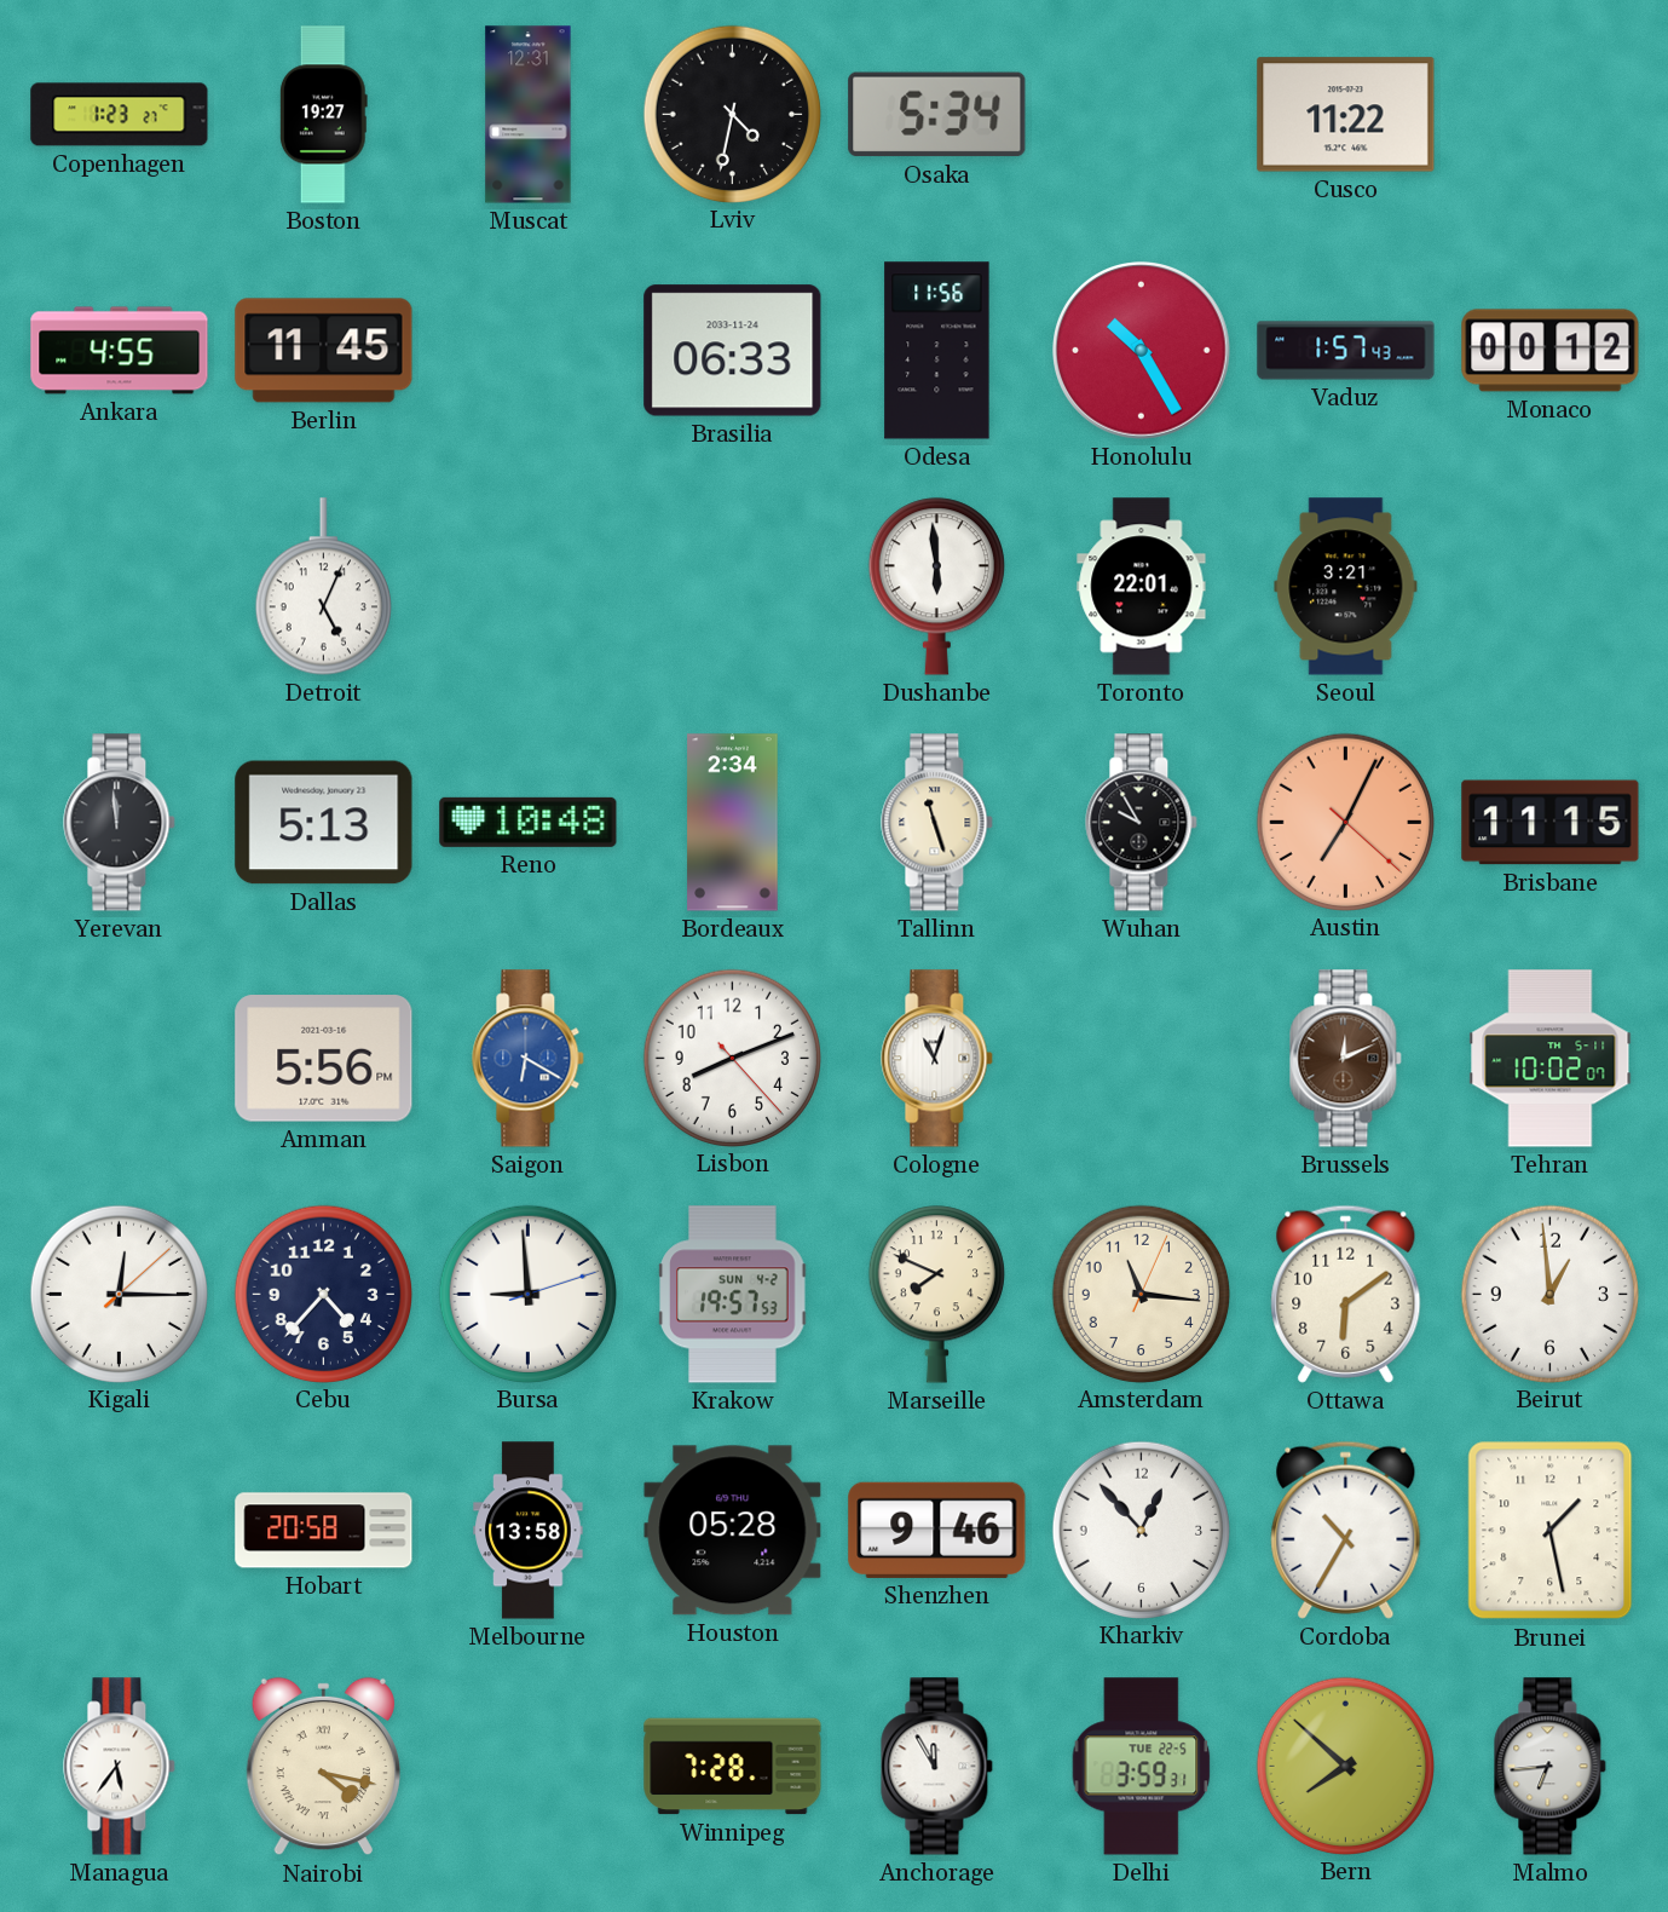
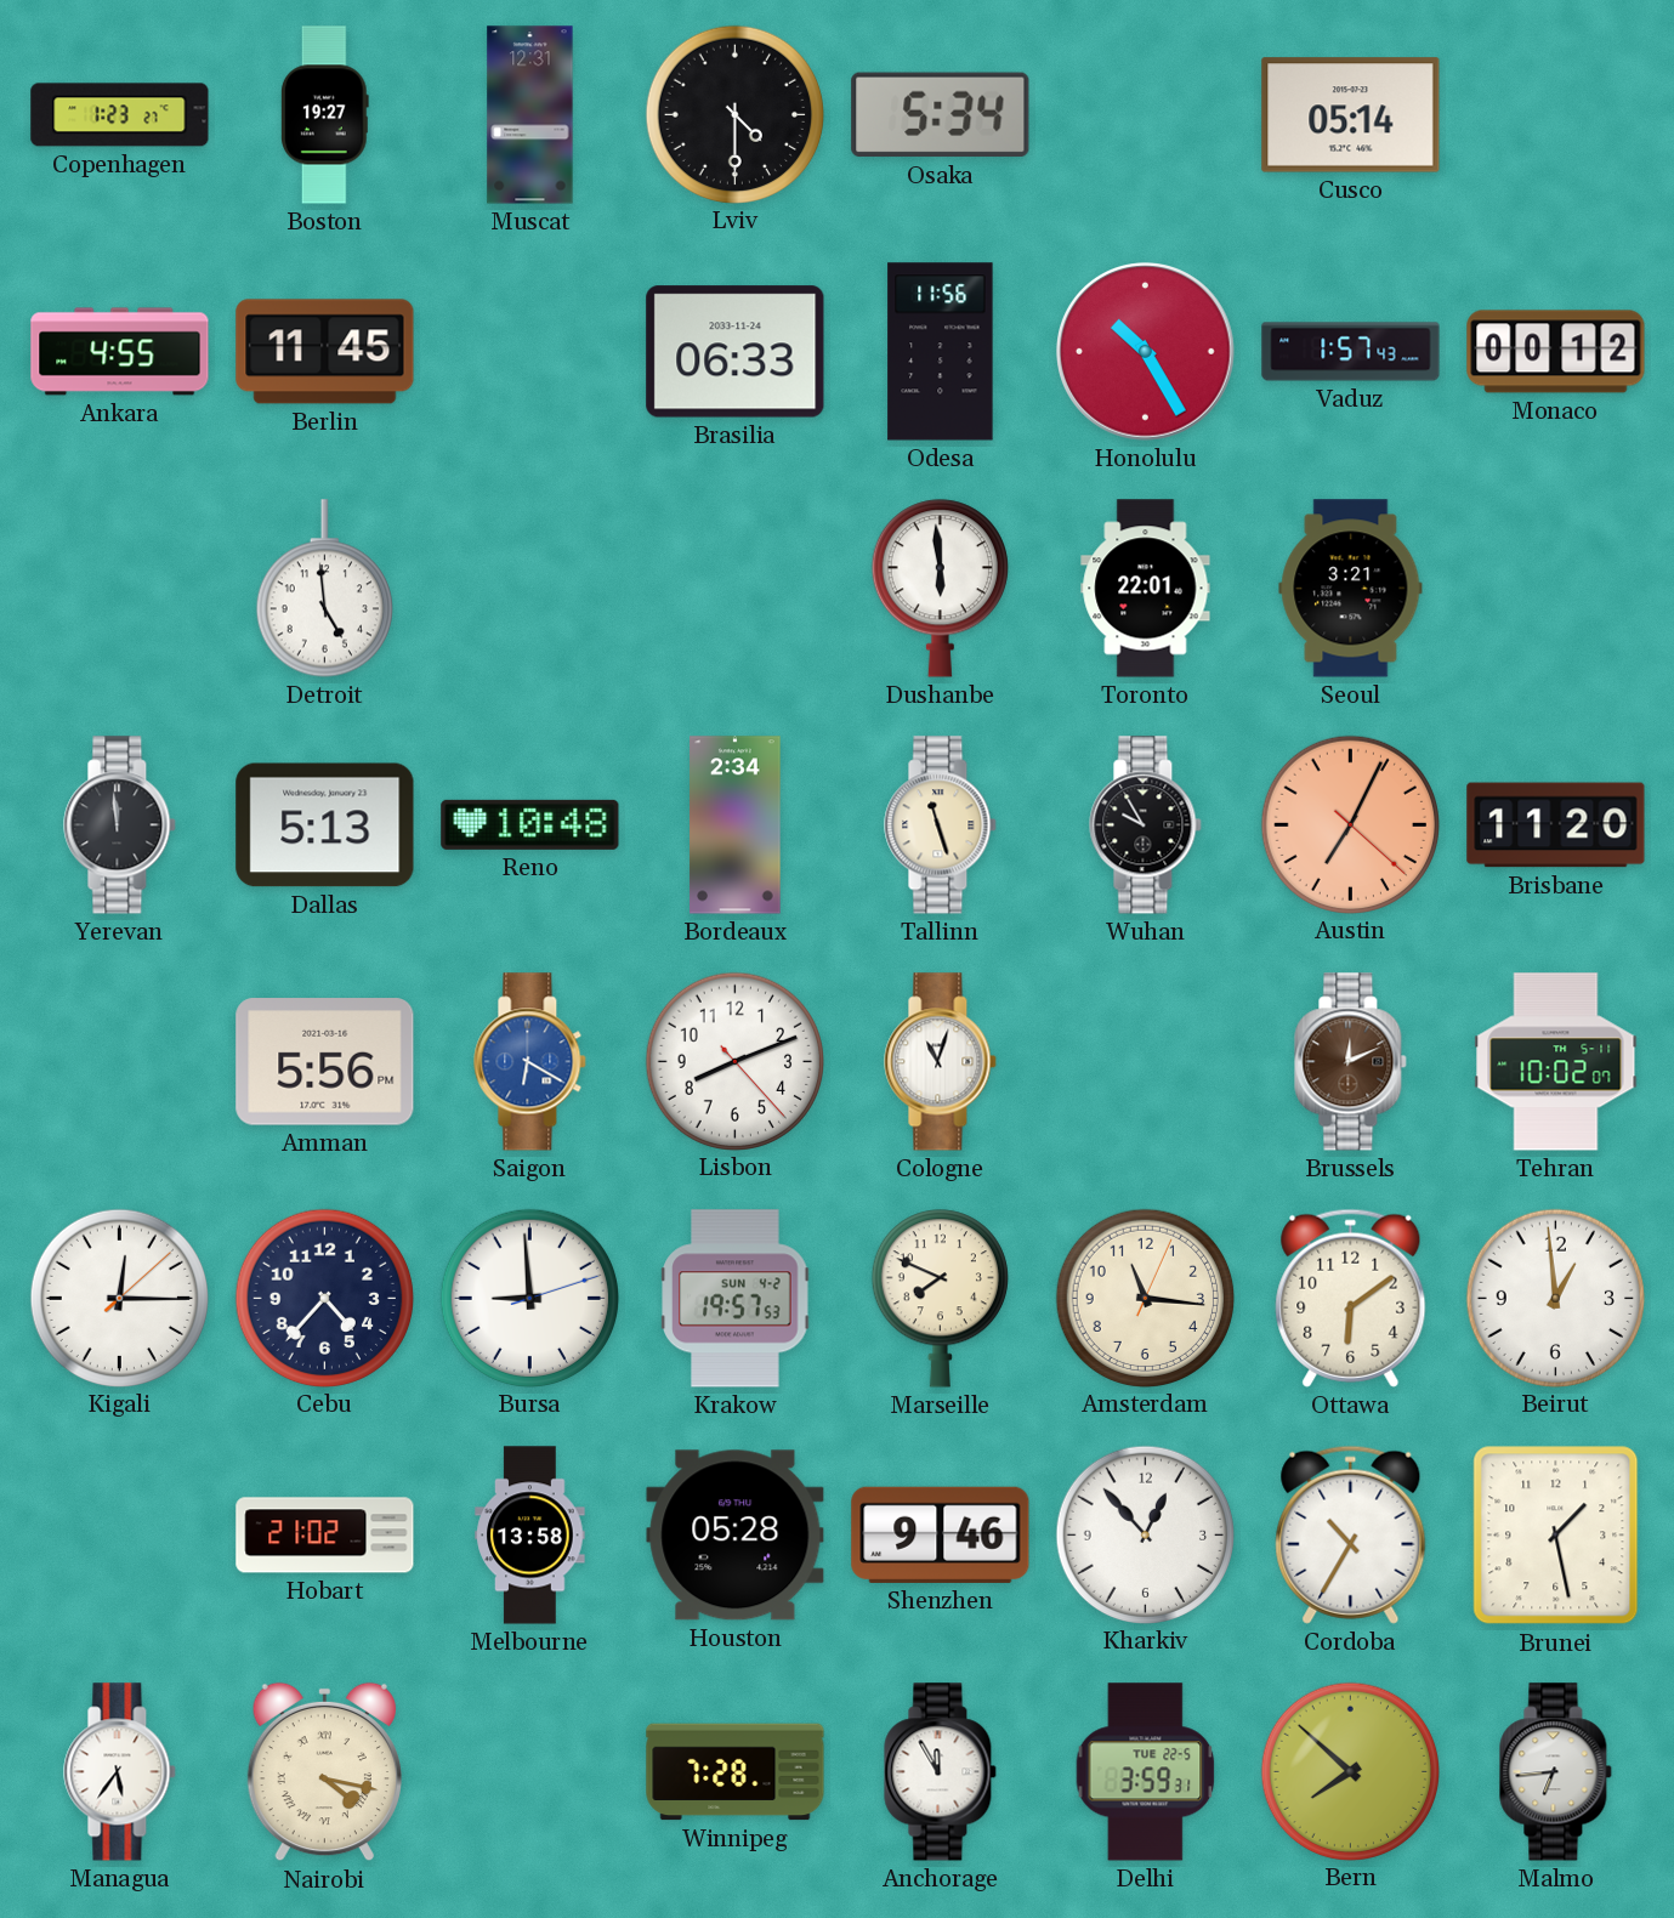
Lviv: 4:32 -> 4:30 (734, 114)
Cusco: 11:22 -> 05:14 (1351, 115)
Detroit: 5:04 -> 4:59 (324, 589)
Brisbane: 11:15 -> 11:20 (1556, 825)
Hobart: 20:58 -> 21:02 (325, 1536)
